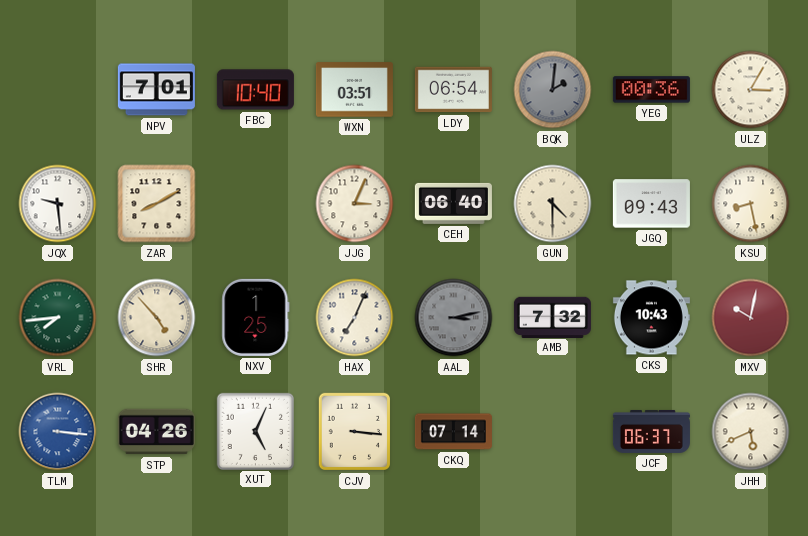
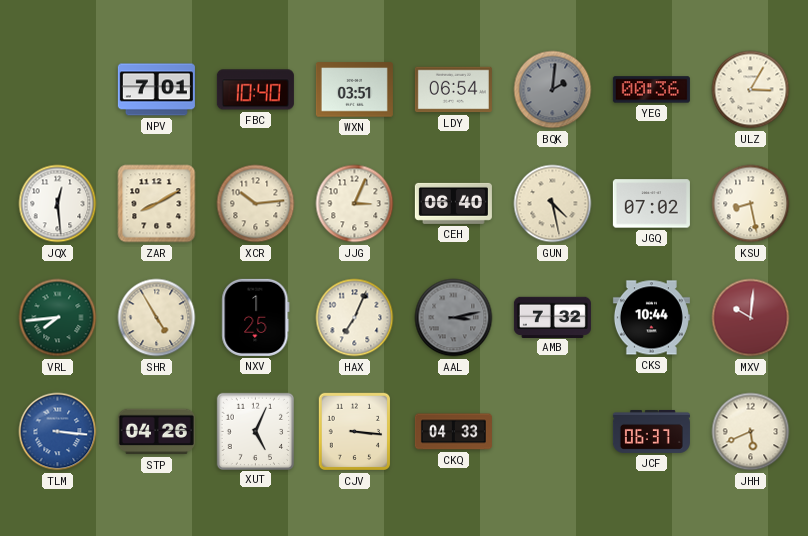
JQX: 9:29 -> 12:29 (58, 204)
XCR: none -> 10:14 (256, 204)
GUN: 4:30 -> 4:28 (553, 204)
JGQ: 09:43 -> 07:02 (651, 204)
SHR: 4:53 -> 4:55 (157, 318)
CKS: 10:43 -> 10:44 (651, 318)
MXV: 10:02 -> 10:01 (751, 318)
CKQ: 07:14 -> 04:33 (453, 432)
